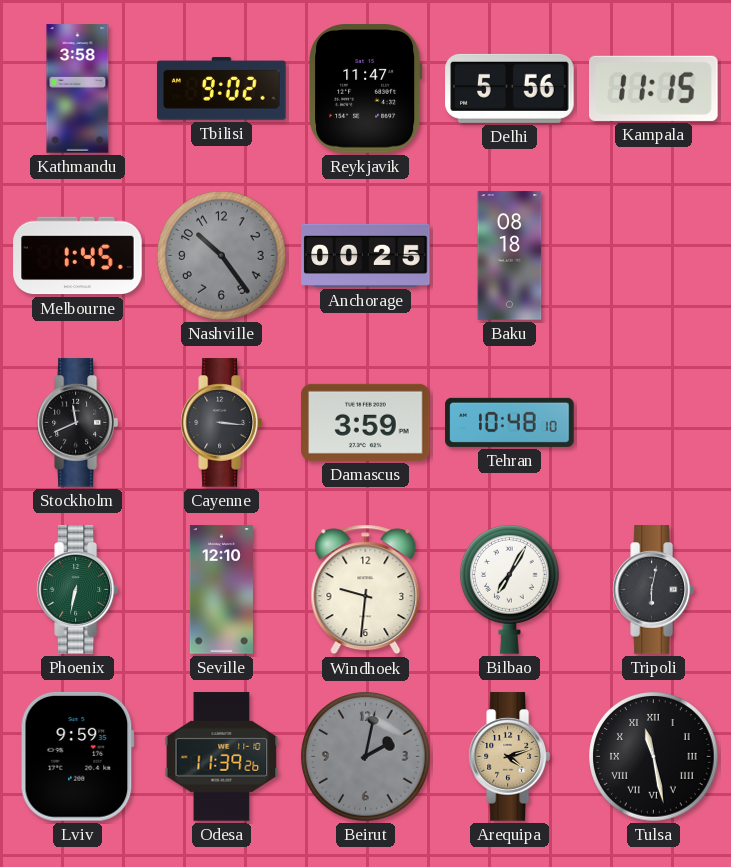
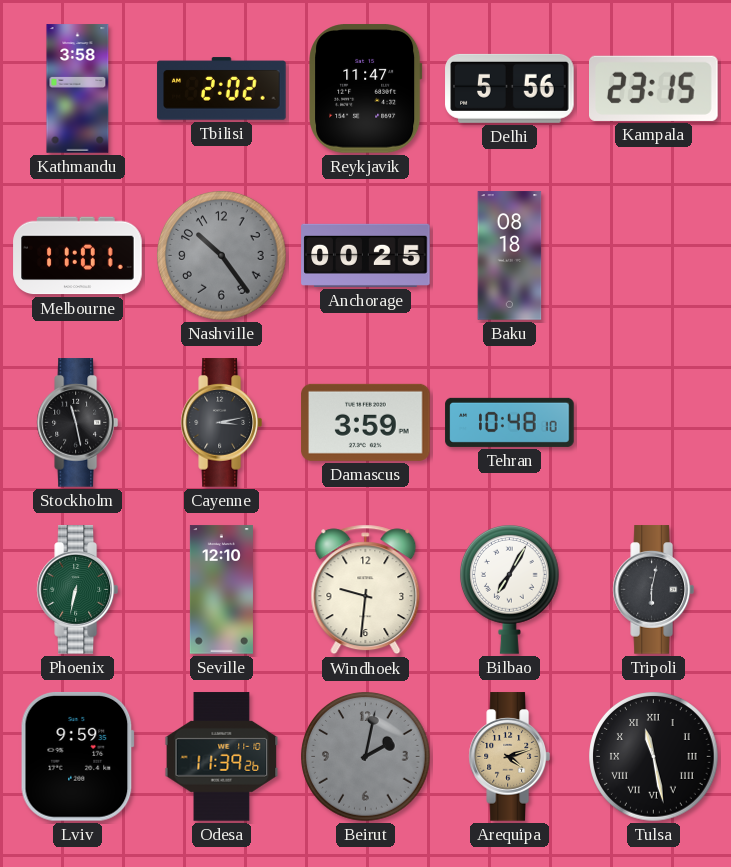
Tbilisi: 9:02 -> 2:02 (222, 89)
Kampala: 11:15 -> 23:15 (654, 88)
Melbourne: 1:45 -> 11:01 (78, 256)
Stockholm: 11:41 -> 11:28 (77, 423)
Cayenne: 3:16 -> 3:13 (221, 423)
